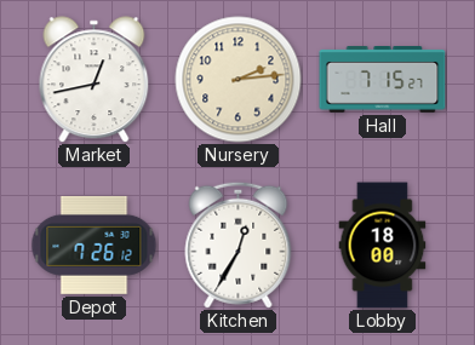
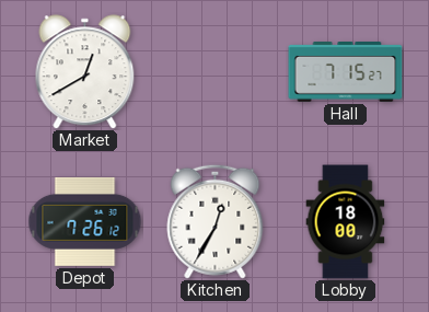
Market: 12:43 -> 12:40 (85, 72)
Nursery: 2:14 -> none (239, 80)
